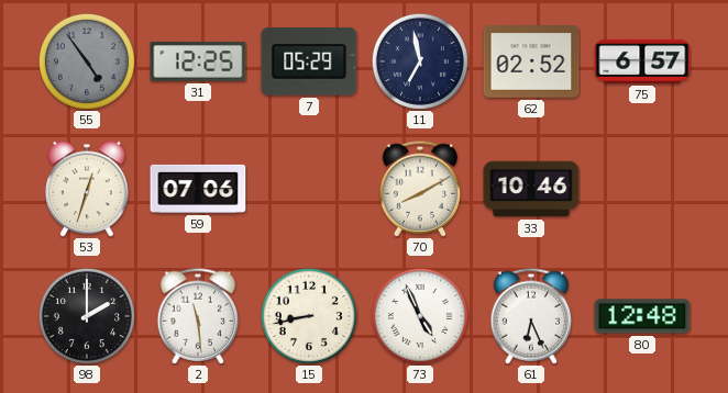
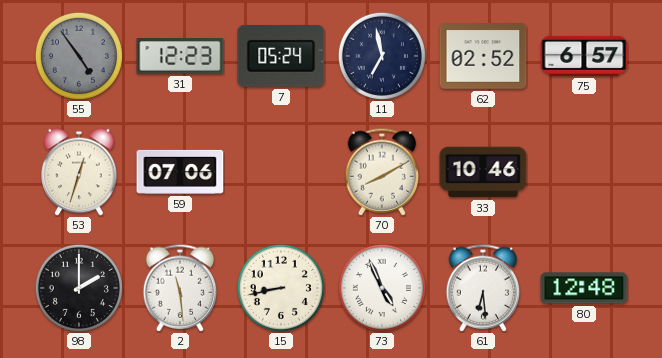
31: 12:25 -> 12:23 (180, 56)
7: 05:29 -> 05:24 (281, 56)
61: 6:26 -> 6:29 (483, 288)
